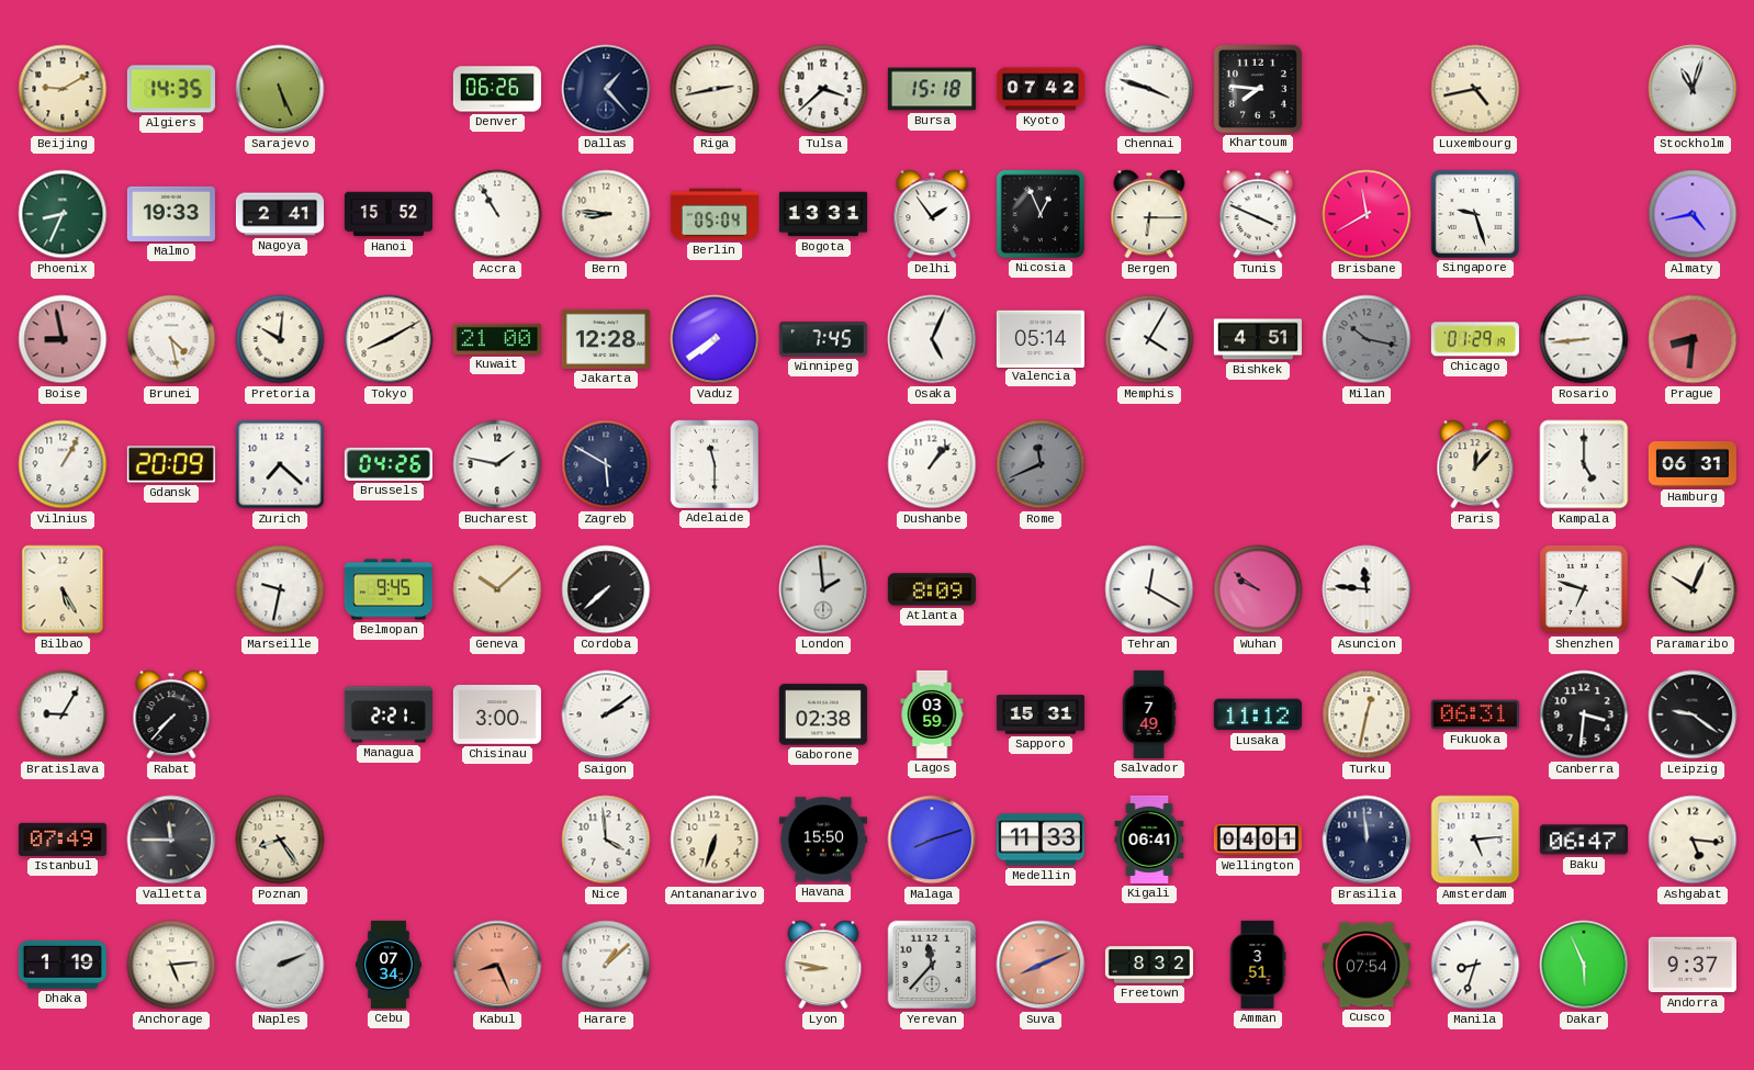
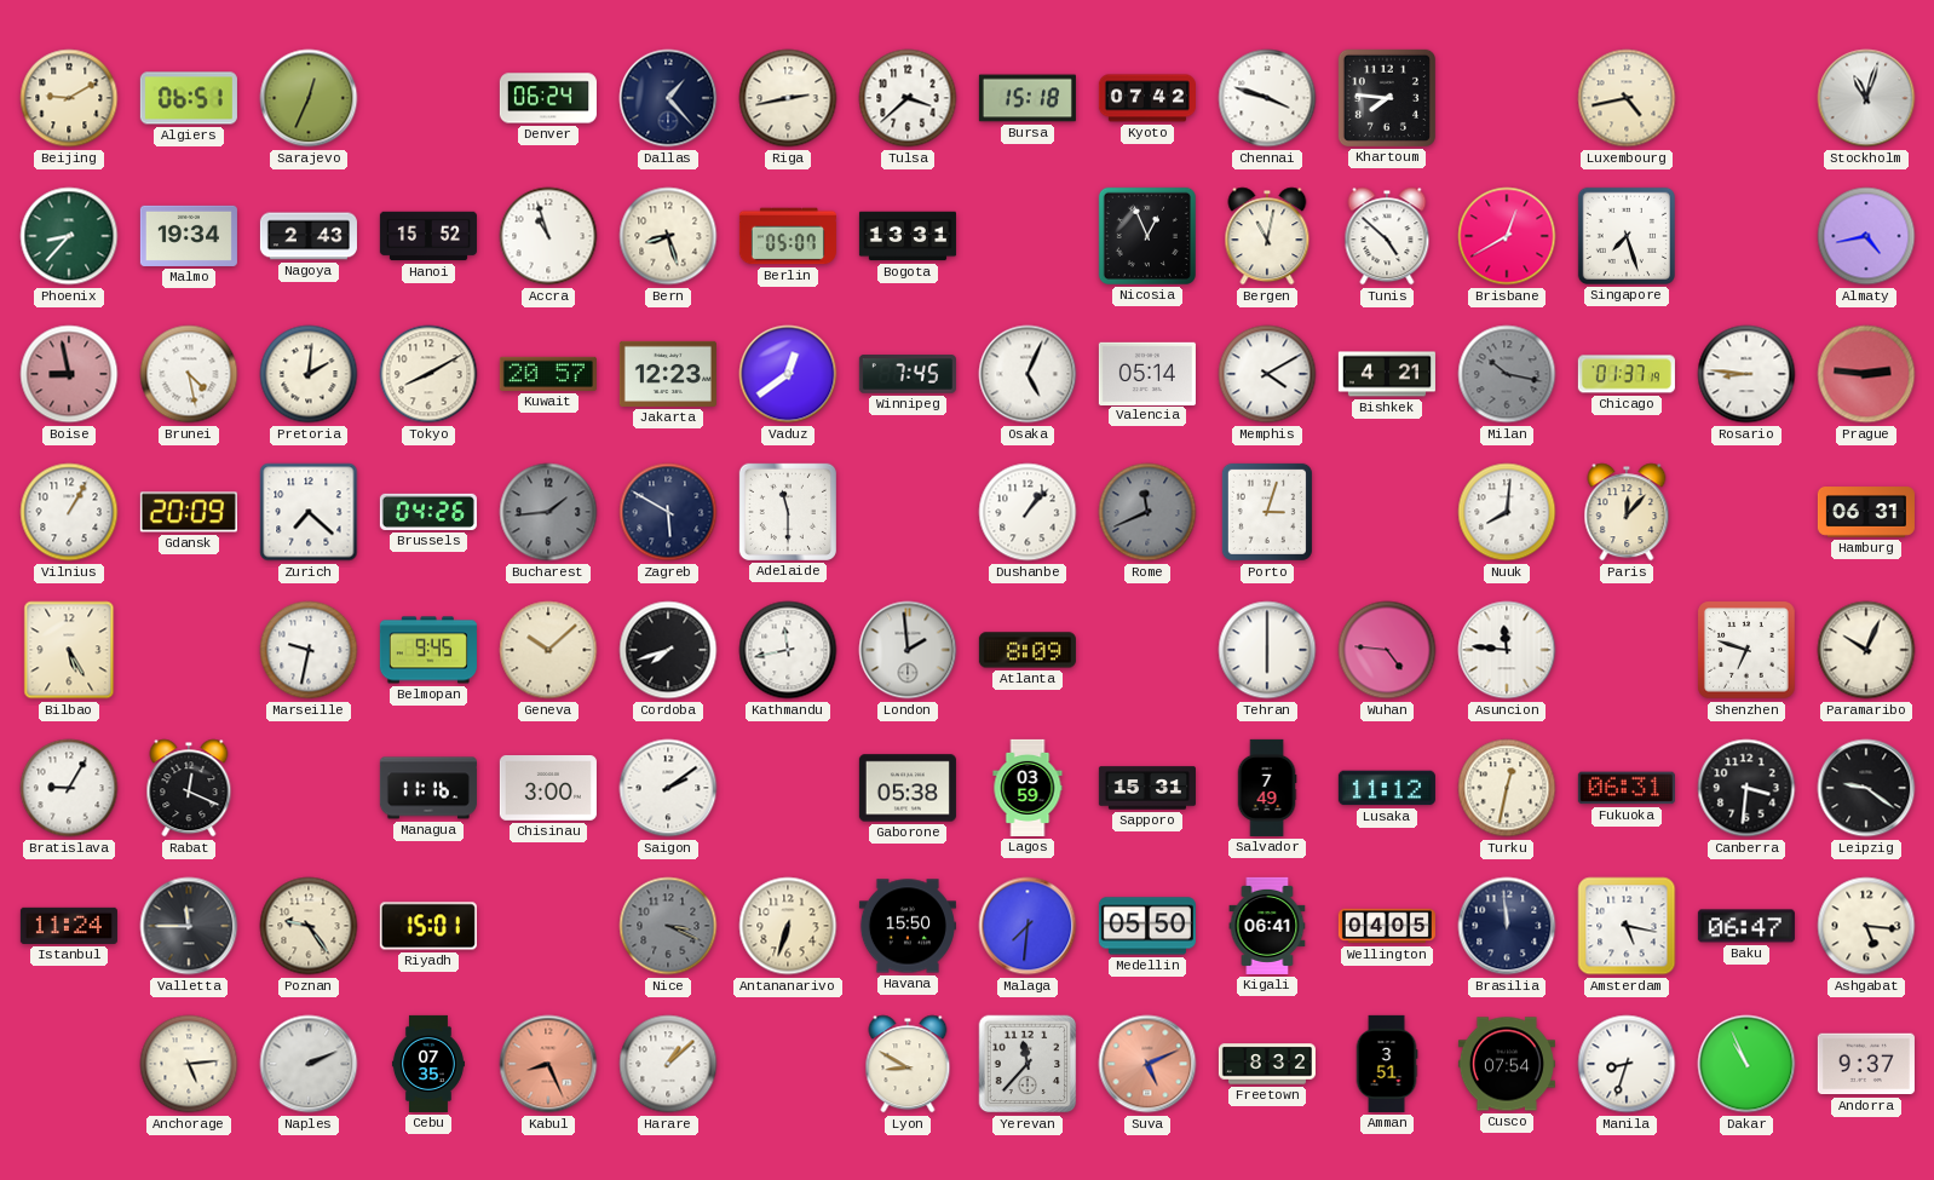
Algiers: 14:35 -> 06:51 (189, 98)
Sarajevo: 5:26 -> 12:34 (309, 98)
Denver: 06:26 -> 06:24 (548, 98)
Phoenix: 8:34 -> 8:37 (69, 236)
Malmo: 19:33 -> 19:34 (189, 236)
Nagoya: 2:41 -> 2:43 (309, 236)
Accra: 10:55 -> 10:57 (548, 236)
Bern: 8:46 -> 8:27 (668, 236)
Berlin: 05:04 -> 05:07 (788, 236)
Delhi: 1:54 -> none (932, 214)
Bergen: 6:15 -> 11:02 (1267, 236)
Tunis: 3:49 -> 4:52 (1387, 236)
Brisbane: 11:40 -> 12:40 (1507, 236)
Singapore: 9:27 -> 7:27 (1627, 236)
Pretoria: 10:01 -> 2:01 (309, 374)
Kuwait: 21:00 -> 20:57 (548, 374)
Jakarta: 12:28 -> 12:23 (668, 374)
Vaduz: 7:39 -> 12:39 (788, 374)
Memphis: 4:05 -> 4:10 (1267, 374)
Bishkek: 4:51 -> 4:21 (1387, 374)
Chicago: 01:29 -> 01:37 (1627, 374)
Rosario: 8:44 -> 8:46 (1746, 374)
Prague: 8:31 -> 2:46 (1866, 374)
Bucharest: 1:47 -> 1:44 (548, 512)
Bucharest dial: white -> grey (548, 512)
Porto: none -> 3:03 (1267, 512)
Nuuk: none -> 8:01 (1507, 512)
Kampala: 5:00 -> none (1584, 464)
Cordoba: 7:38 -> 7:42 (668, 650)
Kathmandu: none -> 11:43 (788, 650)
Tehran: 12:20 -> 6:00 (1267, 650)
Wuhan: 9:51 -> 4:46 (1387, 650)
Rabat: 7:37 -> 12:19 (189, 788)
Managua: 2:21 -> 11:16 (428, 788)
Gaborone: 02:38 -> 05:38 (908, 788)
Istanbul: 07:49 -> 11:24 (69, 926)
Poznan: 8:24 -> 9:24 (309, 926)
Riyadh: none -> 15:01 (428, 926)
Nice: 3:59 -> 3:19 (668, 926)
Nice dial: white -> grey (668, 926)
Malaga: 8:12 -> 7:31 (1028, 926)
Medellin: 11:33 -> 05:50 (1147, 926)
Wellington: 04:01 -> 04:05 (1387, 926)
Amsterdam: 5:14 -> 5:17 (1627, 926)
Dhaka: 1:19 -> none (63, 966)
Cebu: 07:34 -> 07:35 (428, 1064)
Lyon: 8:47 -> 8:50 (908, 1064)
Suva: 8:11 -> 5:11 (1147, 1064)
Dakar: 5:56 -> 10:56 (1746, 1064)
